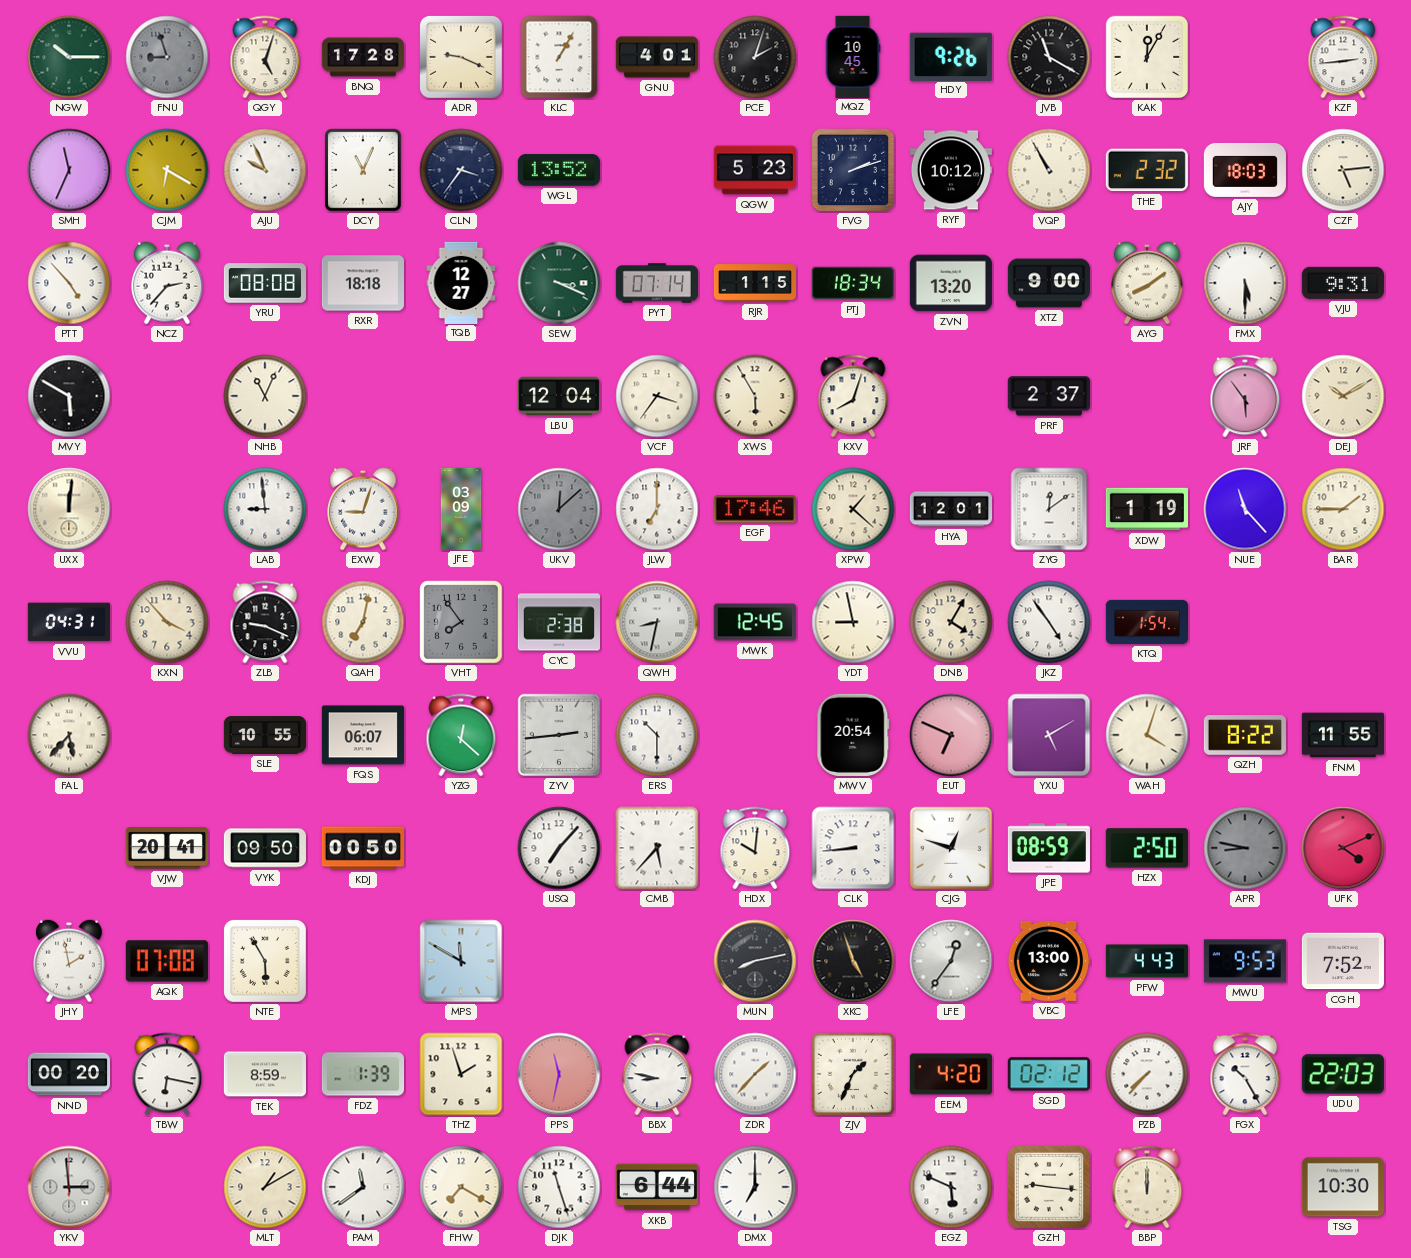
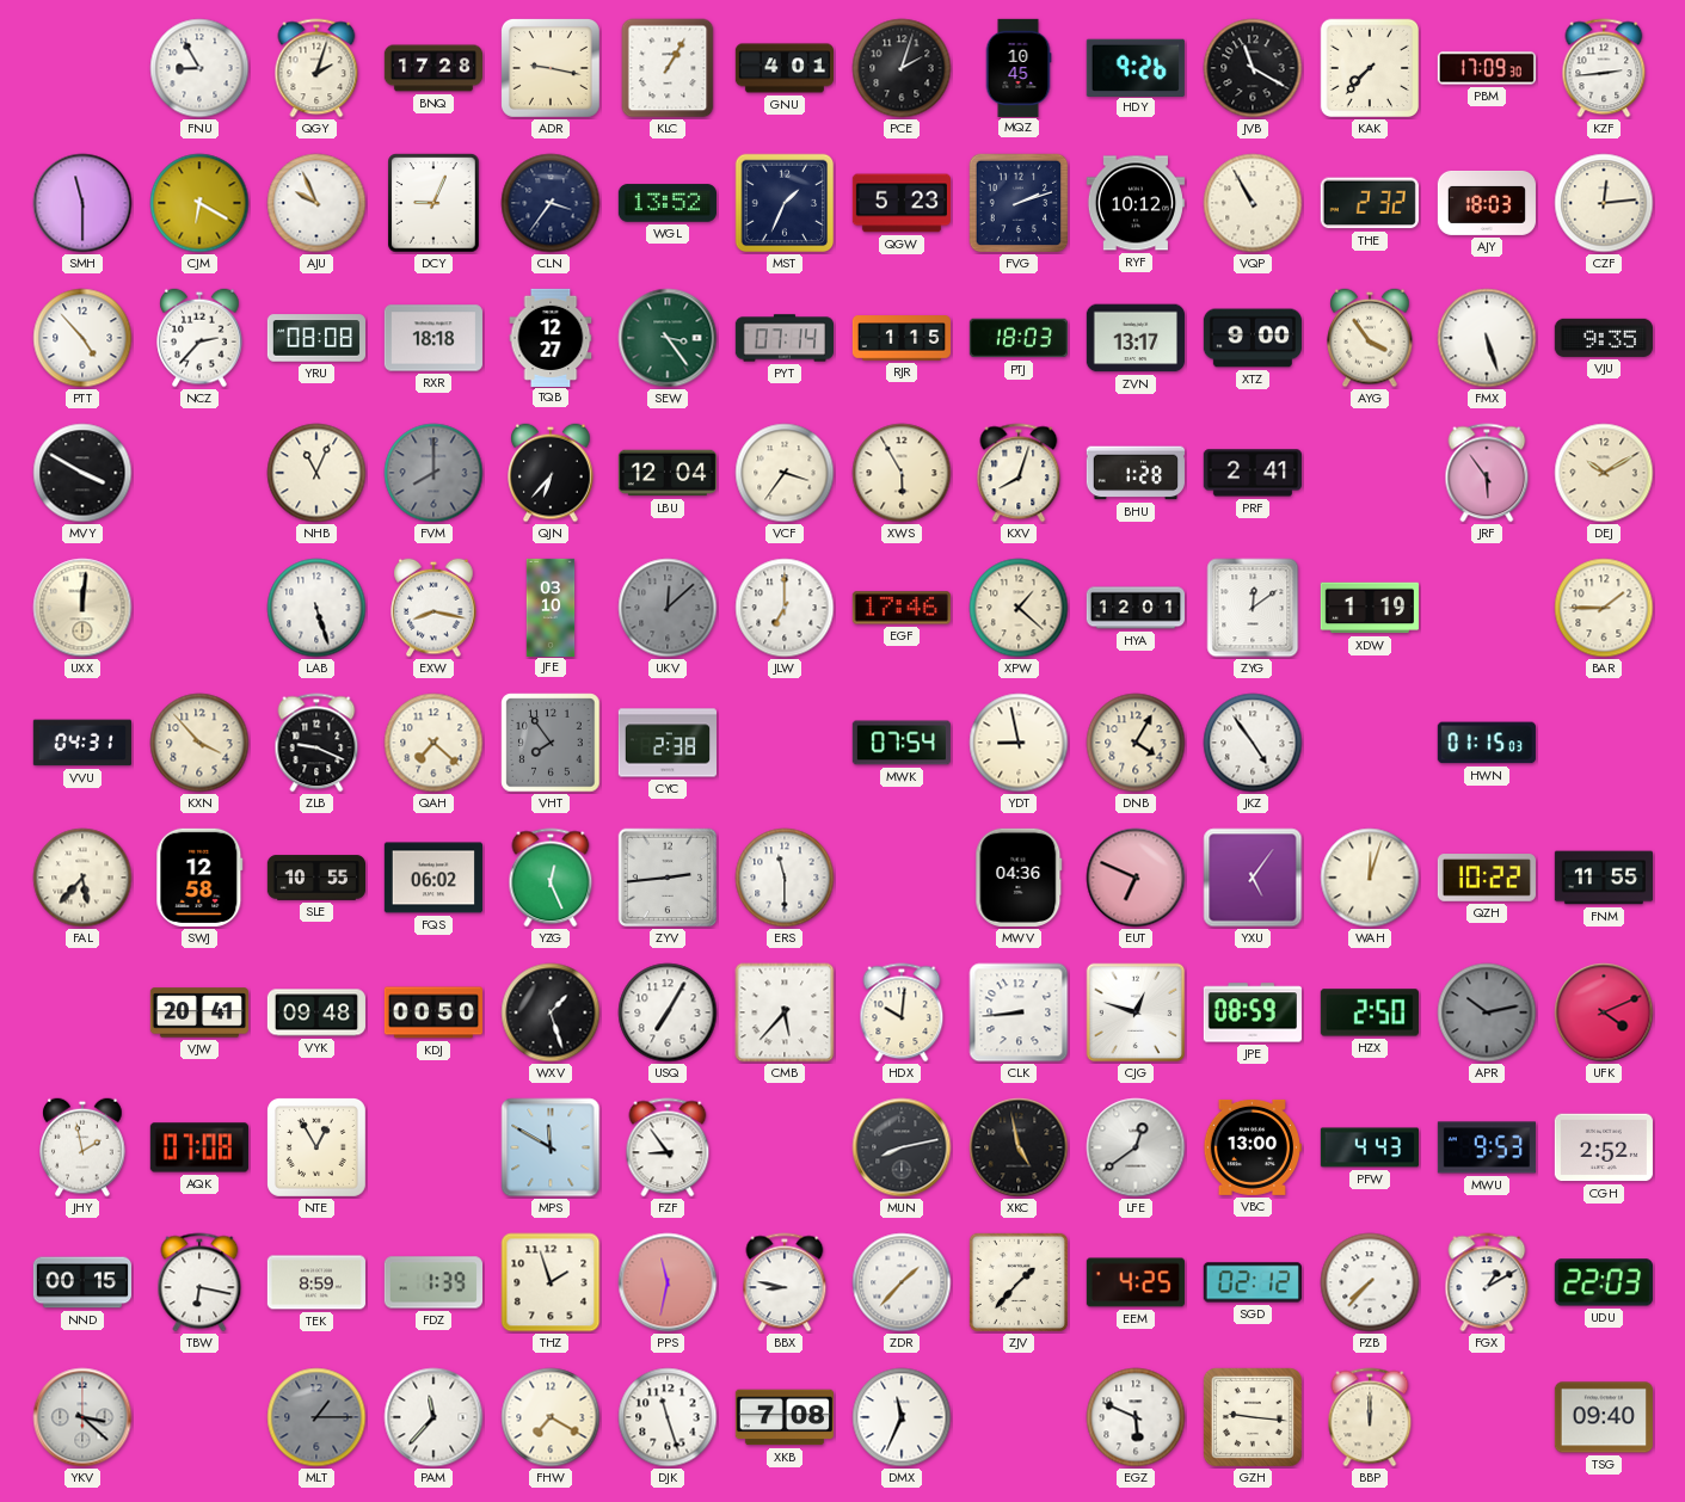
NGW: 10:15 -> none (69, 57)
FNU: 8:57 -> 8:55 (199, 68)
FNU dial: grey -> white (199, 68)
QGY: 5:03 -> 2:03 (316, 68)
ADR: 9:19 -> 9:17 (551, 68)
KAK: 12:05 -> 7:37 (1370, 68)
PBM: none -> 17:09 (1486, 68)
SMH: 11:34 -> 11:30 (82, 203)
DCY: 11:04 -> 9:04 (433, 203)
MST: none -> 1:34 (785, 203)
CZF: 5:14 -> 12:14 (1604, 203)
SEW: 3:19 -> 3:24 (668, 338)
PTJ: 18:34 -> 18:03 (1019, 338)
ZVN: 13:20 -> 13:17 (1136, 338)
AYG: 8:09 -> 3:54 (1370, 338)
FMX: 5:30 -> 5:27 (1487, 338)
VJU: 9:31 -> 9:35 (1604, 338)
MVY: 5:50 -> 3:50 (82, 473)
FVM: none -> 8:00 (433, 473)
QJN: none -> 6:37 (551, 473)
BHU: none -> 1:28 (1136, 473)
PRF: 2:37 -> 2:41 (1253, 473)
LAB: 8:59 -> 5:27 (316, 608)
EXW: 9:03 -> 8:17 (433, 608)
JFE: 03:09 -> 03:10 (551, 607)
NUE: 11:23 -> none (1245, 509)
QAH: 7:02 -> 7:22 (433, 743)
QWH: 8:32 -> none (657, 622)
MWK: 12:45 -> 07:54 (902, 743)
KTQ: 1:54 -> none (1146, 622)
HWN: none -> 01:15 (1487, 743)
SWJ: none -> 12:58 (199, 878)
FQS: 06:07 -> 06:02 (433, 878)
YZG: 12:22 -> 12:26 (551, 878)
ERS: 10:30 -> 11:30 (785, 878)
MWV: 20:54 -> 04:36 (1019, 878)
YXU: 5:10 -> 5:06 (1253, 878)
WAH: 4:03 -> 12:03 (1370, 878)
QZH: 8:22 -> 10:22 (1487, 878)
VYK: 09:50 -> 09:48 (316, 1012)
WXV: none -> 1:27 (551, 1012)
USQ: 7:07 -> 7:05 (668, 1012)
APR: 8:47 -> 10:13 (1487, 1012)
NTE: 5:55 -> 12:55 (316, 1147)
FZF: none -> 8:54 (668, 1147)
XKC: 4:57 -> 4:58 (1019, 1147)
LFE: 12:36 -> 12:39 (1136, 1147)
CGH: 7:52 -> 2:52 (1604, 1147)
NND: 00:20 -> 00:15 (81, 1282)
ZJV: 1:34 -> 1:37 (1019, 1282)
EEM: 4:20 -> 4:25 (1136, 1282)
FGX: 10:25 -> 1:10 (1487, 1282)
YKV: 2:59 -> 3:22 (82, 1417)
MLT: 1:10 -> 1:15 (316, 1417)
MLT dial: cream -> grey (316, 1417)
PAM: 11:39 -> 11:37 (433, 1417)
XKB: 6:44 -> 7:08 (785, 1417)
DMX: 7:00 -> 11:34 (902, 1417)
TSG: 10:30 -> 09:40 (1604, 1417)
